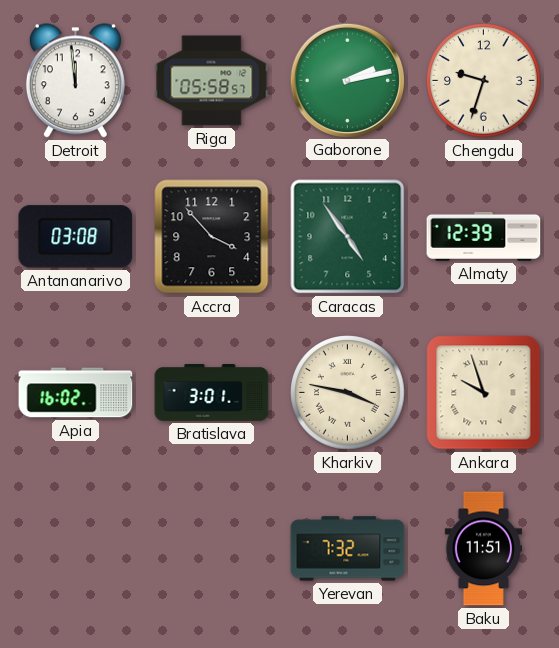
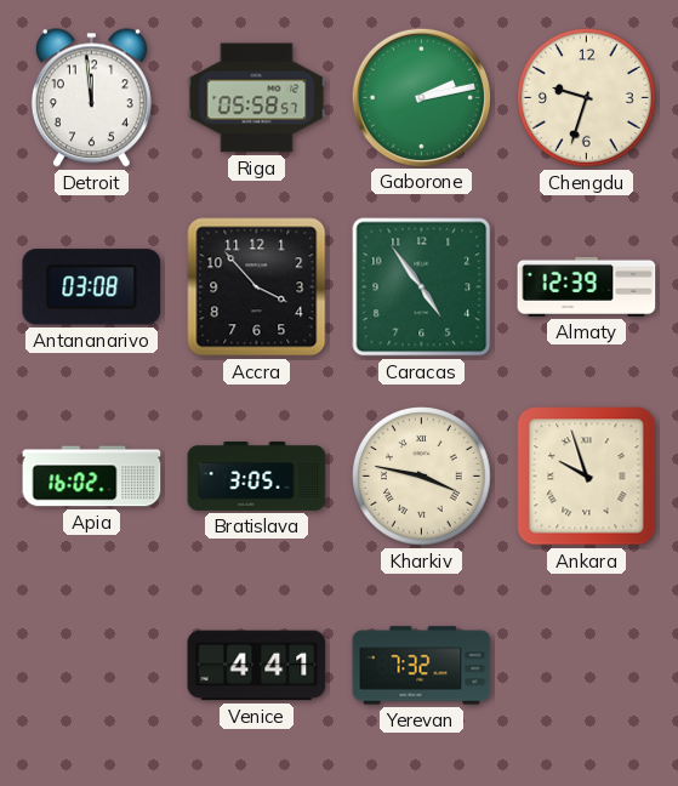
Bratislava: 3:01 -> 3:05 (257, 477)
Venice: none -> 4:41 (257, 666)
Baku: 11:51 -> none (483, 549)
